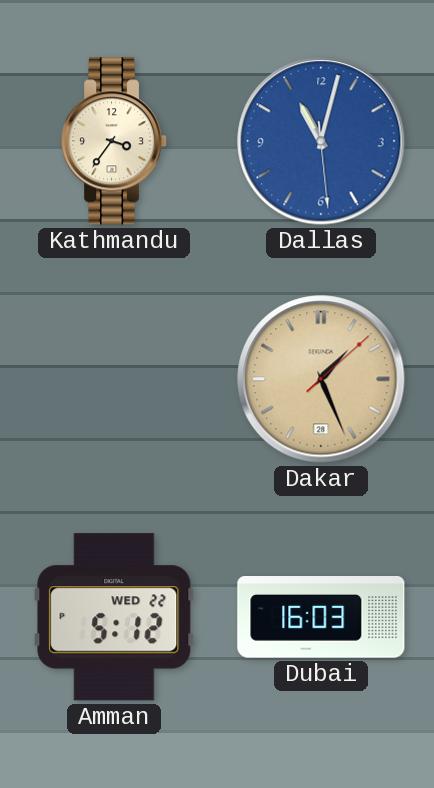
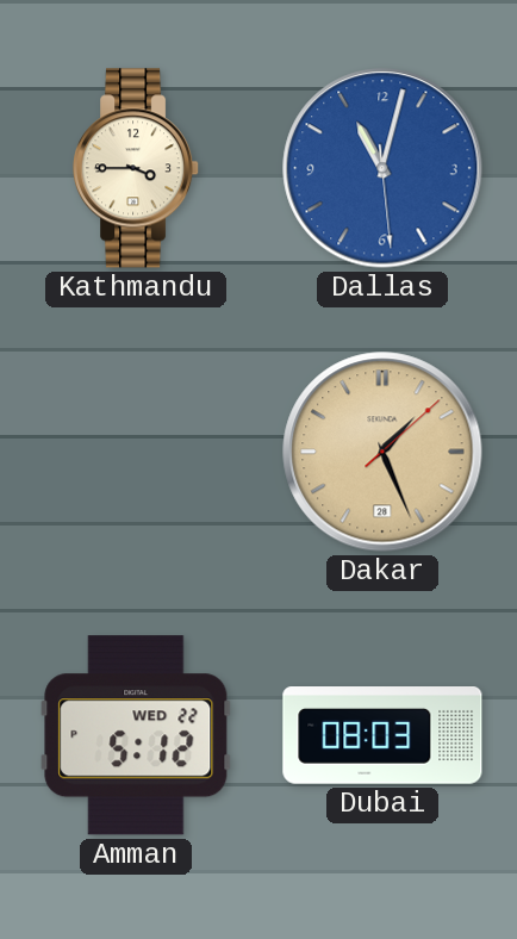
Kathmandu: 3:36 -> 3:45 (137, 168)
Dubai: 16:03 -> 08:03 (382, 735)
